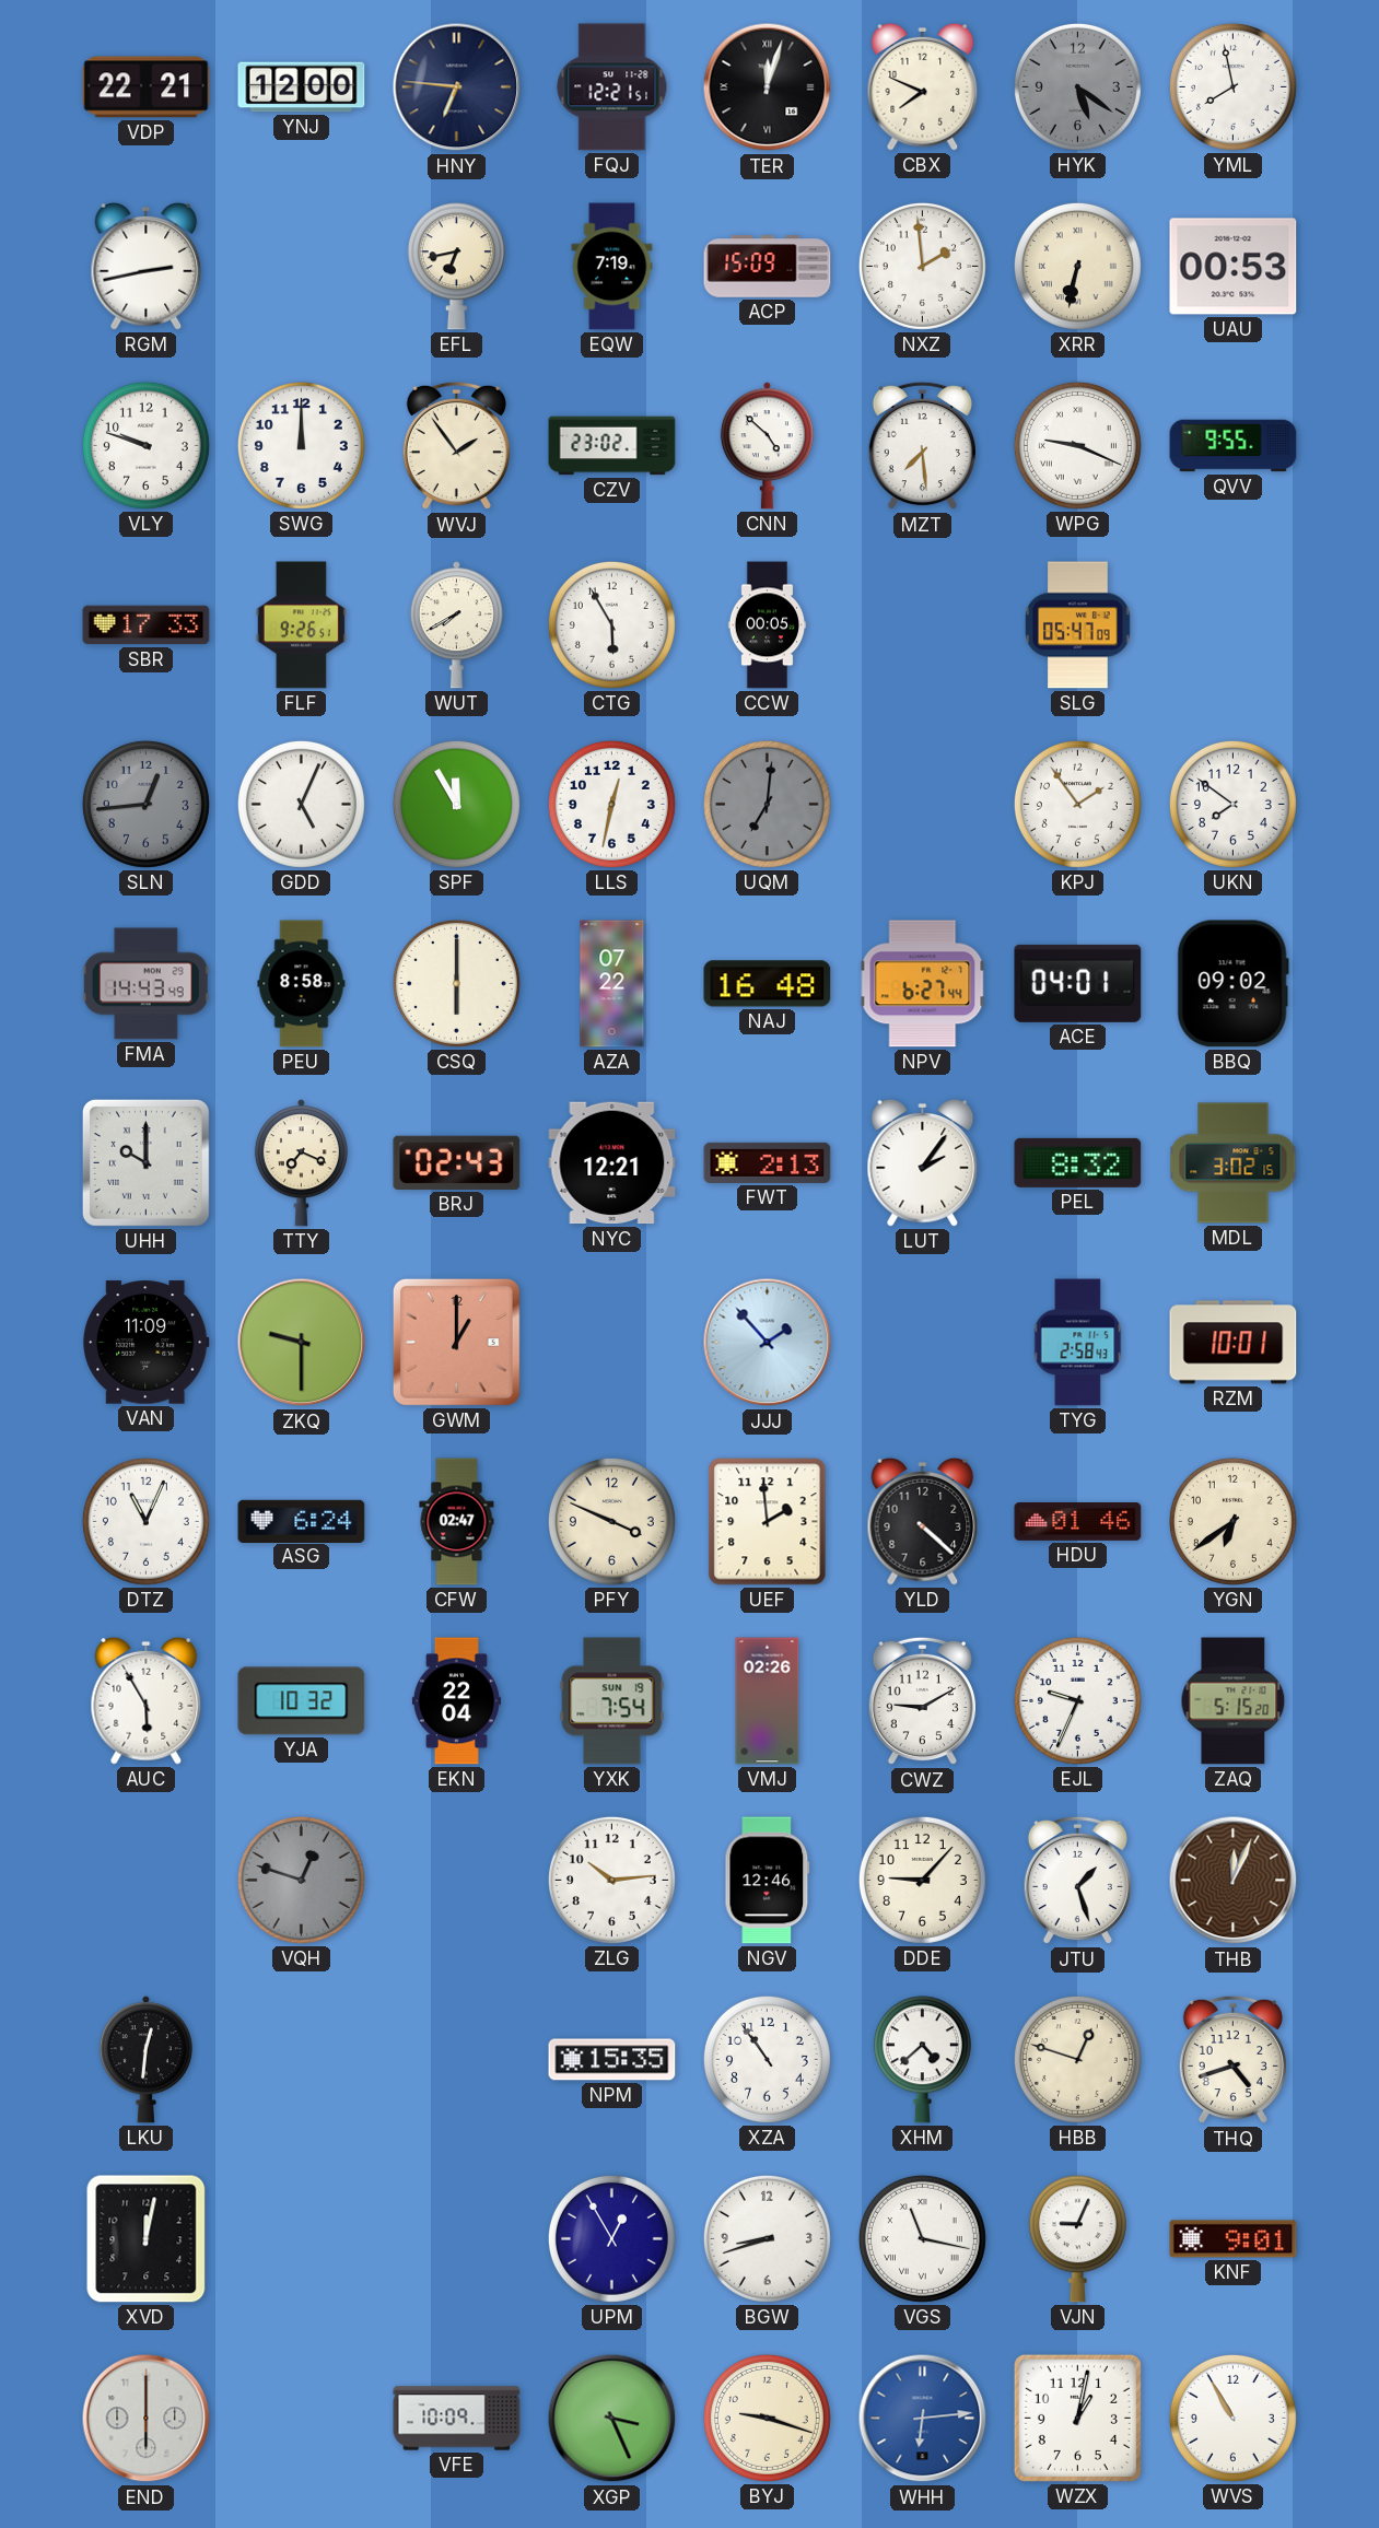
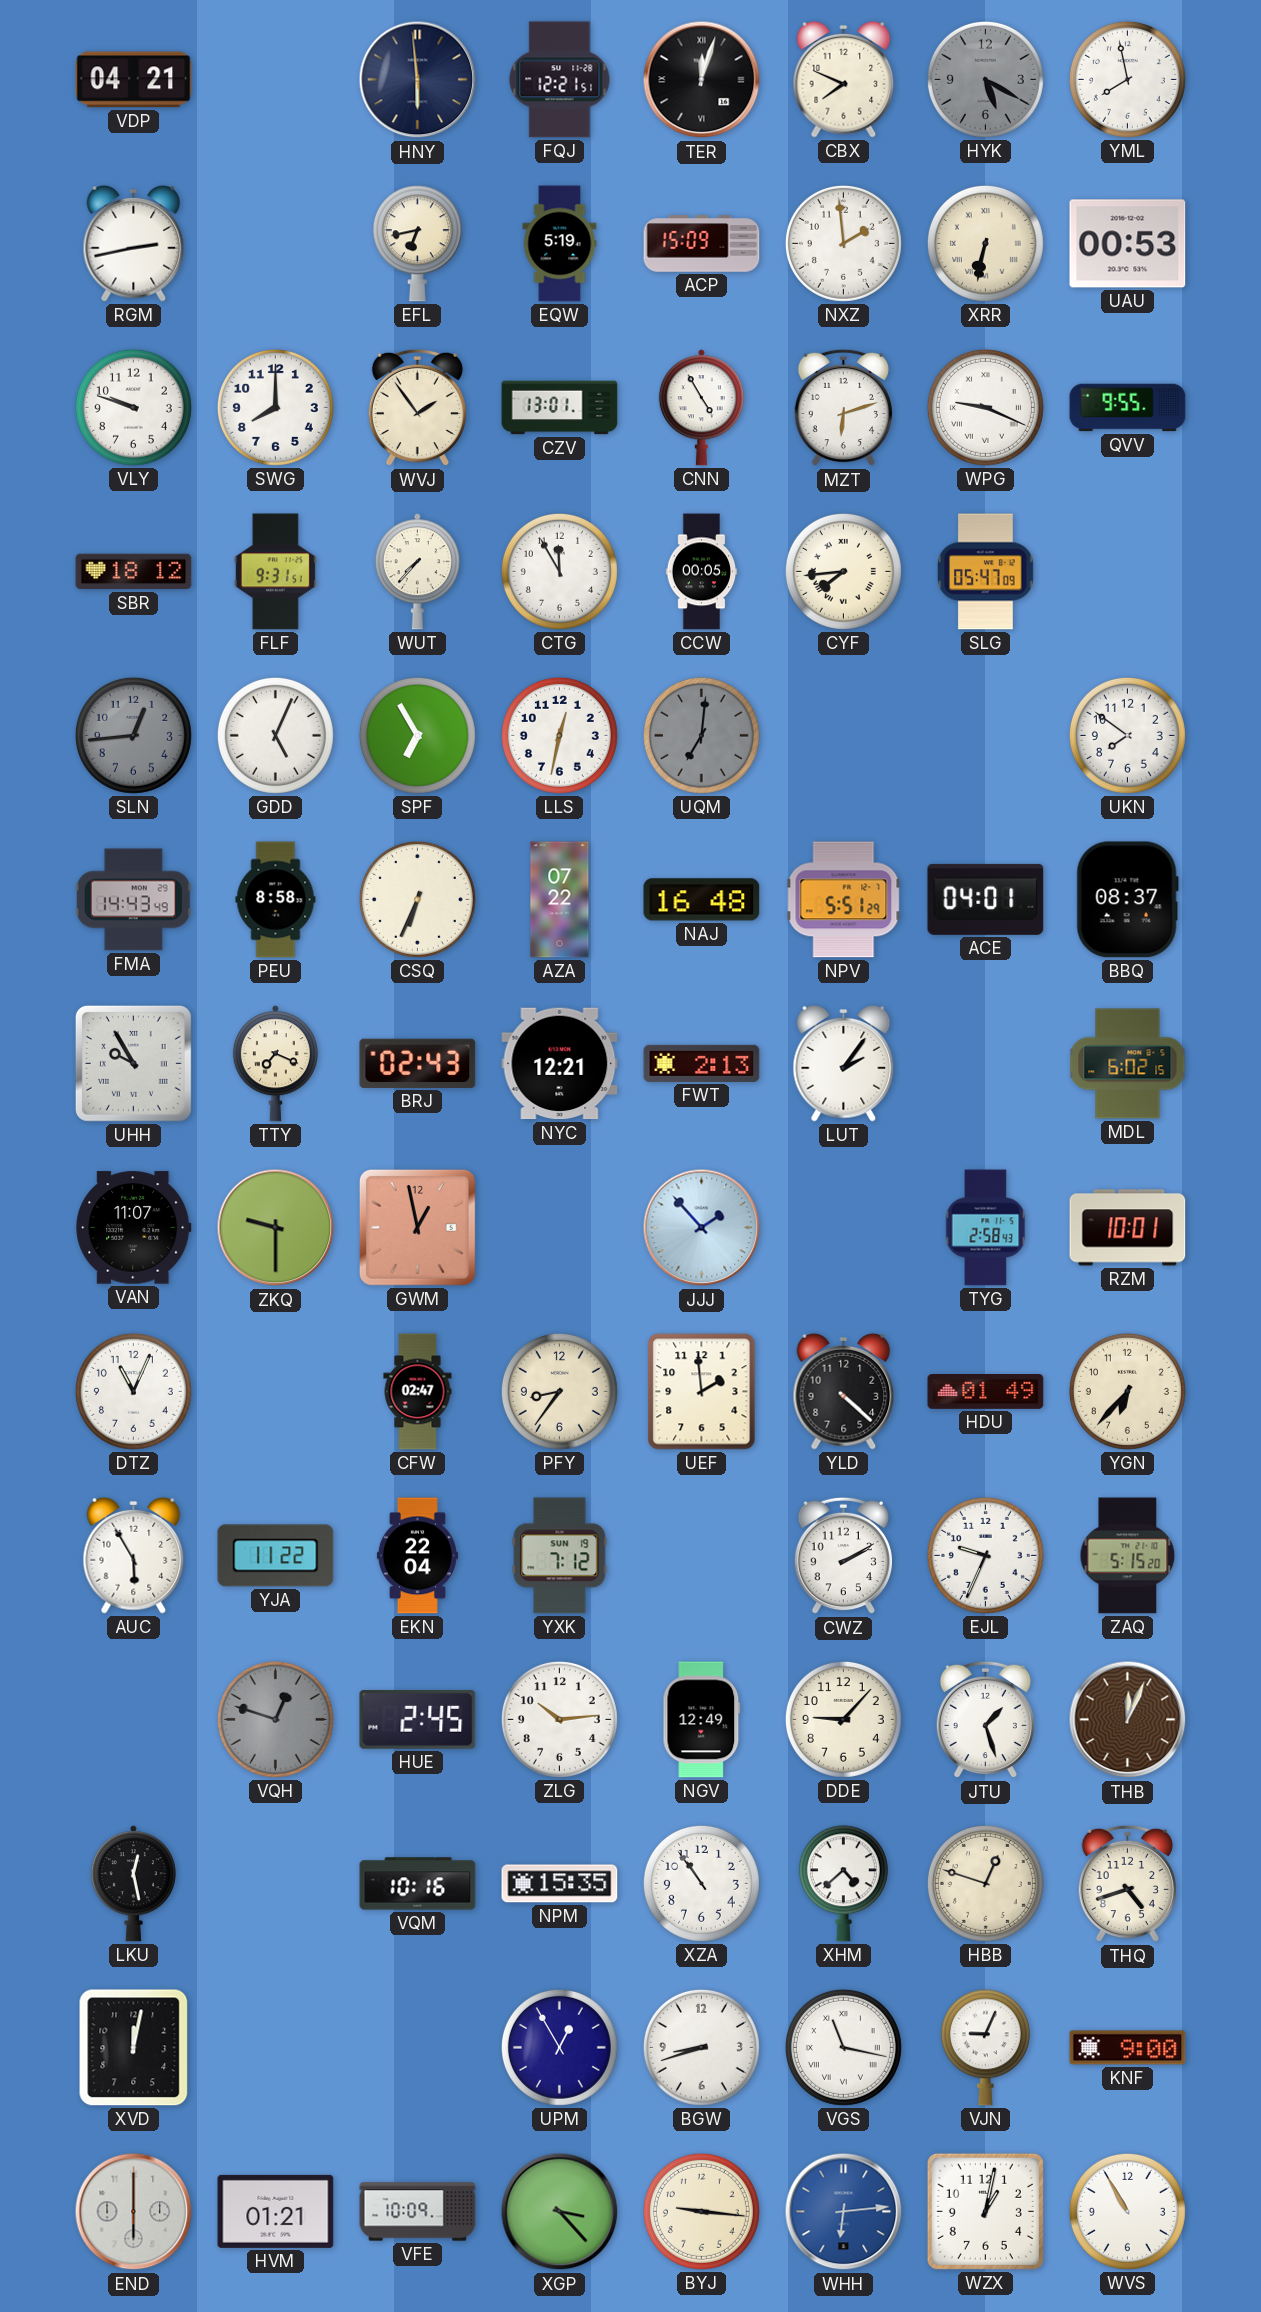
VDP: 22:21 -> 04:21 (134, 80)
YNJ: 12:00 -> none (302, 87)
HNY: 6:46 -> 5:59 (418, 80)
HYK: 5:21 -> 5:20 (985, 79)
EQW: 7:19 -> 5:19 (560, 244)
SWG: 12:00 -> 8:00 (275, 407)
CZV: 23:02 -> 13:01 (560, 408)
CNN: 4:52 -> 4:55 (701, 408)
MZT: 7:29 -> 6:12 (843, 408)
SBR: 17:33 -> 18:12 (134, 572)
FLF: 9:26 -> 9:31 (275, 572)
WUT: 7:40 -> 7:37 (417, 572)
CTG: 5:55 -> 11:55 (559, 571)
CYF: none -> 7:44 (843, 571)
SPF: 11:55 -> 6:55 (417, 735)
KPJ: 1:54 -> none (1077, 804)
CSQ: 6:00 -> 6:34 (417, 899)
NPV: 6:27 -> 5:51 (844, 900)
BBQ: 09:02 -> 08:37 (1127, 900)
UHH: 10:00 -> 9:55 (133, 1063)
PEL: 8:32 -> none (1078, 1162)
MDL: 3:02 -> 6:02 (1128, 1064)
VAN: 11:09 -> 11:07 (134, 1228)
GWM: 1:00 -> 12:58 (417, 1227)
ASG: 6:24 -> none (302, 1521)
PFY: 3:49 -> 8:36 (559, 1391)
HDU: 01:46 -> 01:49 (986, 1392)
YGN: 6:39 -> 6:37 (1127, 1391)
YJA: 10:32 -> 11:22 (276, 1556)
YXK: 7:54 -> 7:12 (560, 1556)
VMJ: 02:26 -> none (768, 1701)
CWZ: 9:10 -> 2:10 (843, 1556)
HUE: none -> 2:45 (418, 1720)
NGV: 12:46 -> 12:49 (702, 1720)
LKU: 12:31 -> 12:28 (133, 1884)
VQM: none -> 10:16 (418, 1884)
KNF: 9:01 -> 9:00 (1128, 2048)
HVM: none -> 01:21 (276, 2211)
XGP: 3:26 -> 3:23 (560, 2212)
BYJ: 9:18 -> 9:16 (701, 2211)
